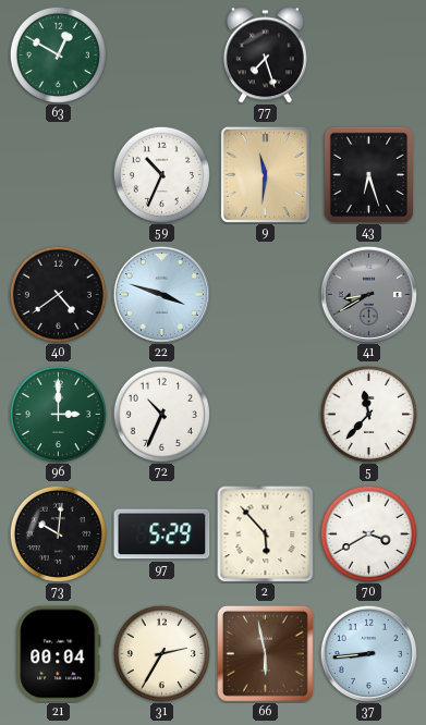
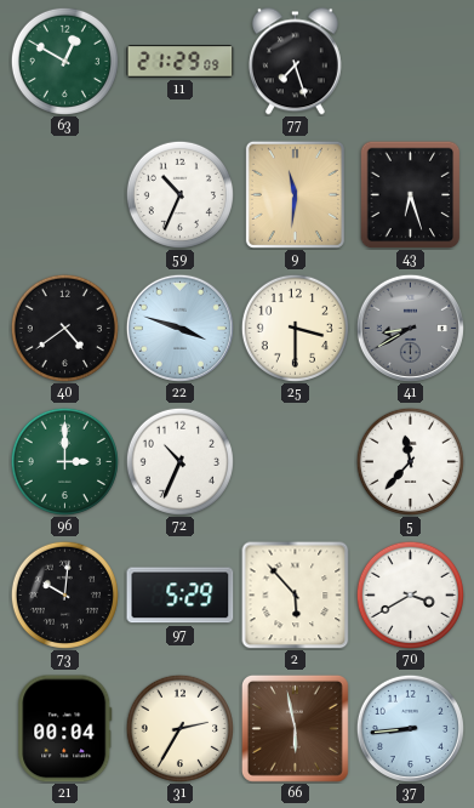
11: none -> 21:29 (181, 62)
25: none -> 3:30 (295, 328)
